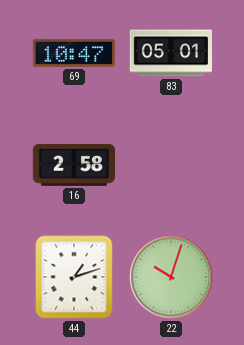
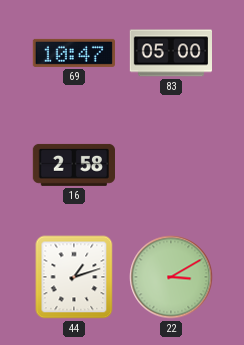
83: 05:01 -> 05:00 (170, 53)
22: 10:03 -> 3:10 (171, 277)
